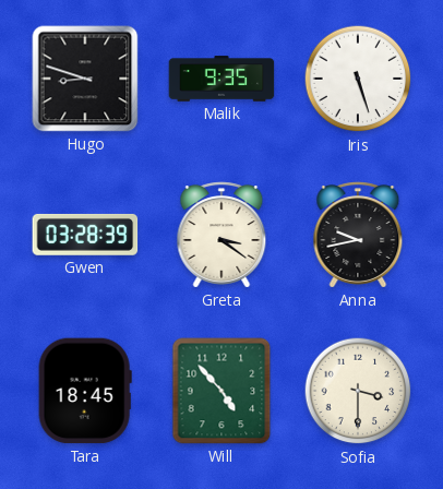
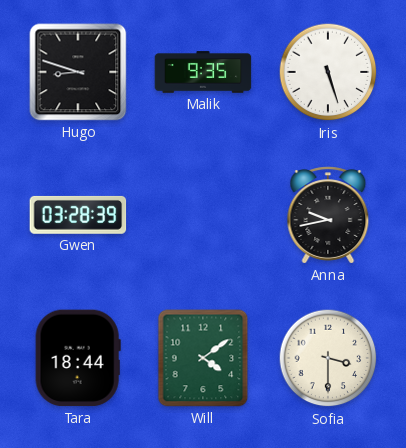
Greta: 3:21 -> none (221, 235)
Tara: 18:45 -> 18:44 (78, 358)
Will: 4:53 -> 4:09 (203, 358)
